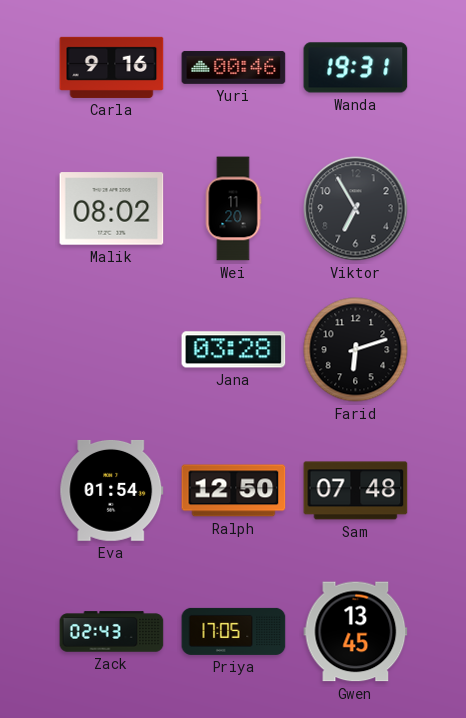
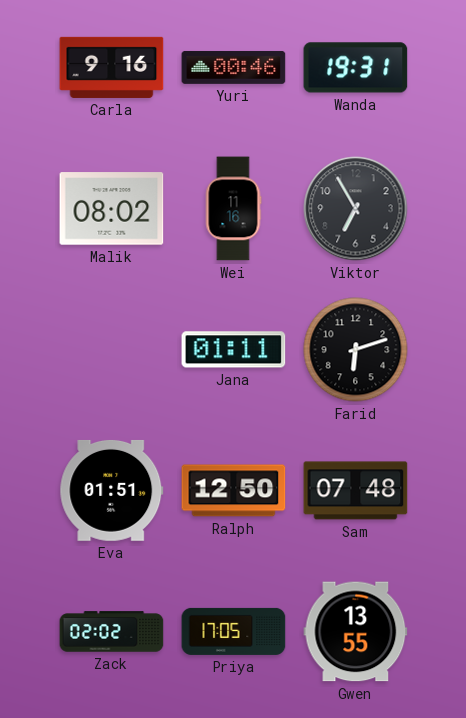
Wei: 11:20 -> 11:16 (233, 209)
Jana: 03:28 -> 01:11 (234, 350)
Eva: 01:54 -> 01:51 (112, 490)
Zack: 02:43 -> 02:02 (112, 632)
Gwen: 13:45 -> 13:55 (356, 632)
